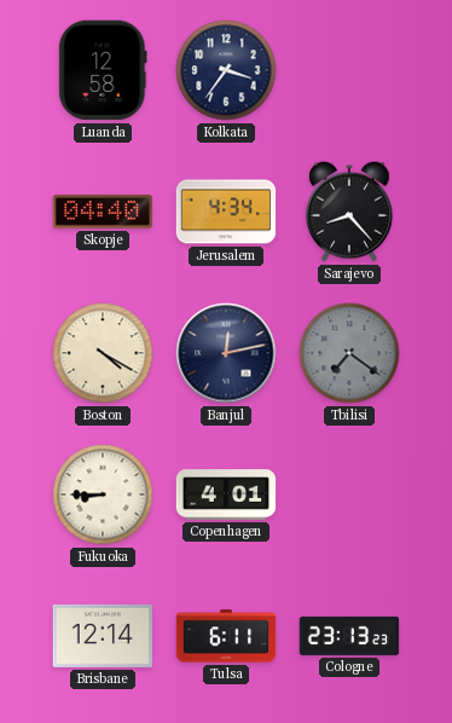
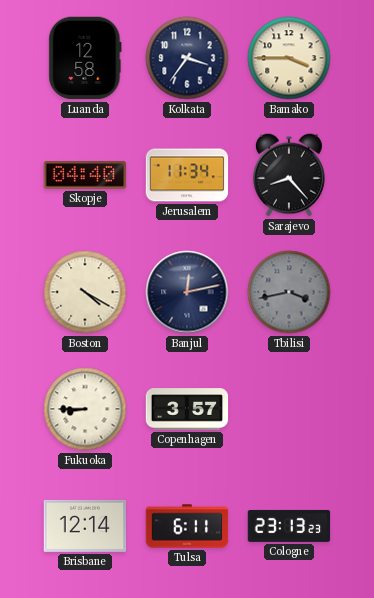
Bamako: none -> 3:45 (289, 58)
Jerusalem: 4:34 -> 11:34 (187, 175)
Tbilisi: 7:21 -> 3:43 (289, 292)
Copenhagen: 4:01 -> 3:57 (187, 409)
